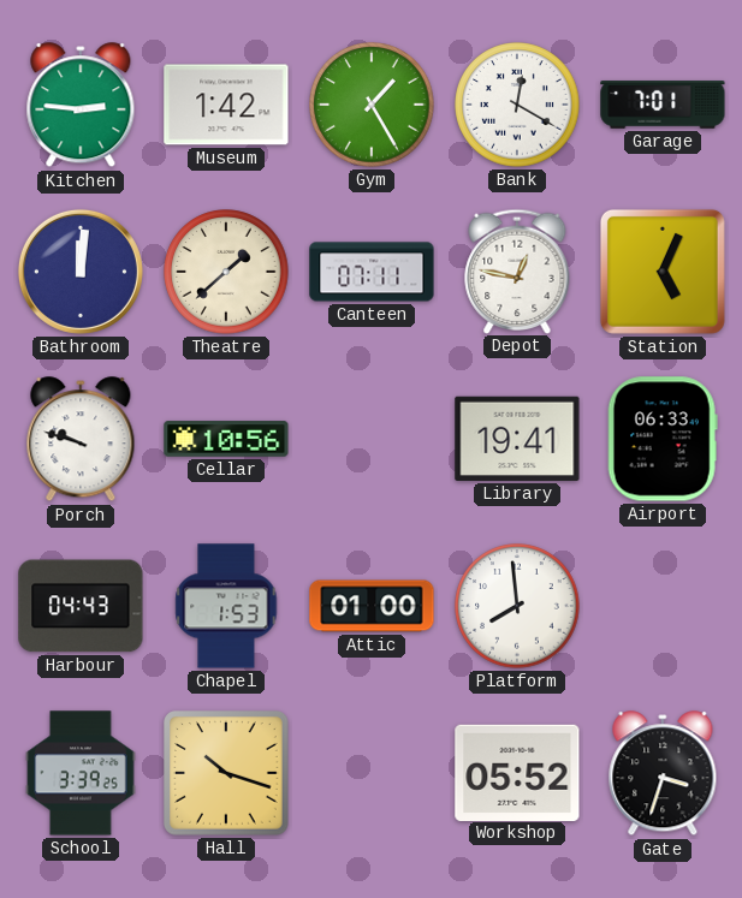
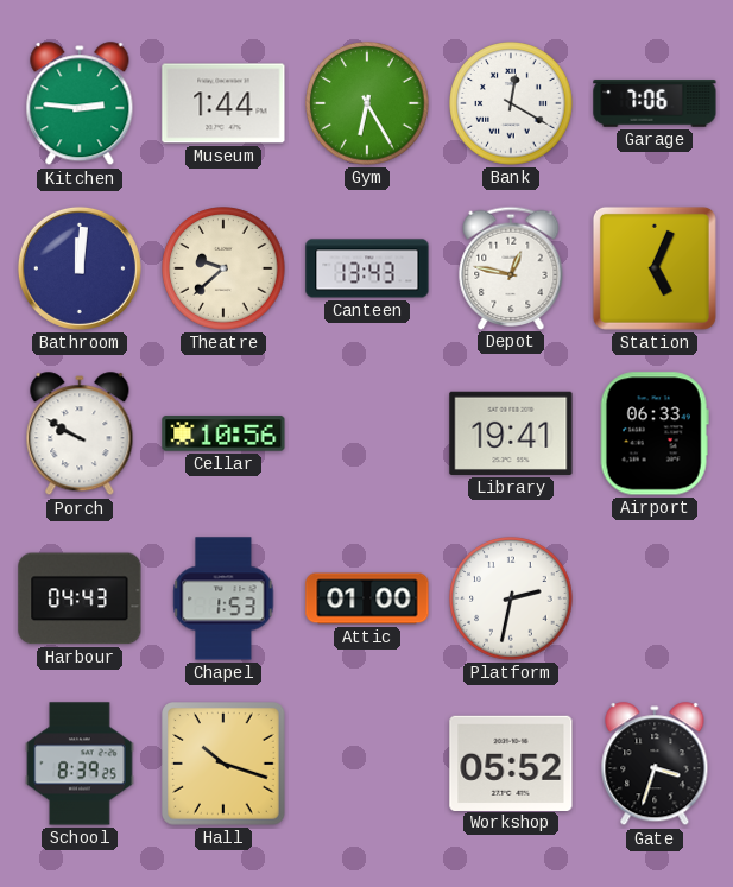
Museum: 1:42 -> 1:44 (223, 103)
Gym: 1:25 -> 6:25 (367, 103)
Garage: 7:01 -> 7:06 (655, 103)
Theatre: 1:38 -> 9:38 (223, 268)
Canteen: 07:11 -> 13:43 (367, 268)
Porch: 9:48 -> 9:50 (80, 435)
Platform: 7:59 -> 2:32 (511, 598)
School: 3:39 -> 8:39 (80, 764)
